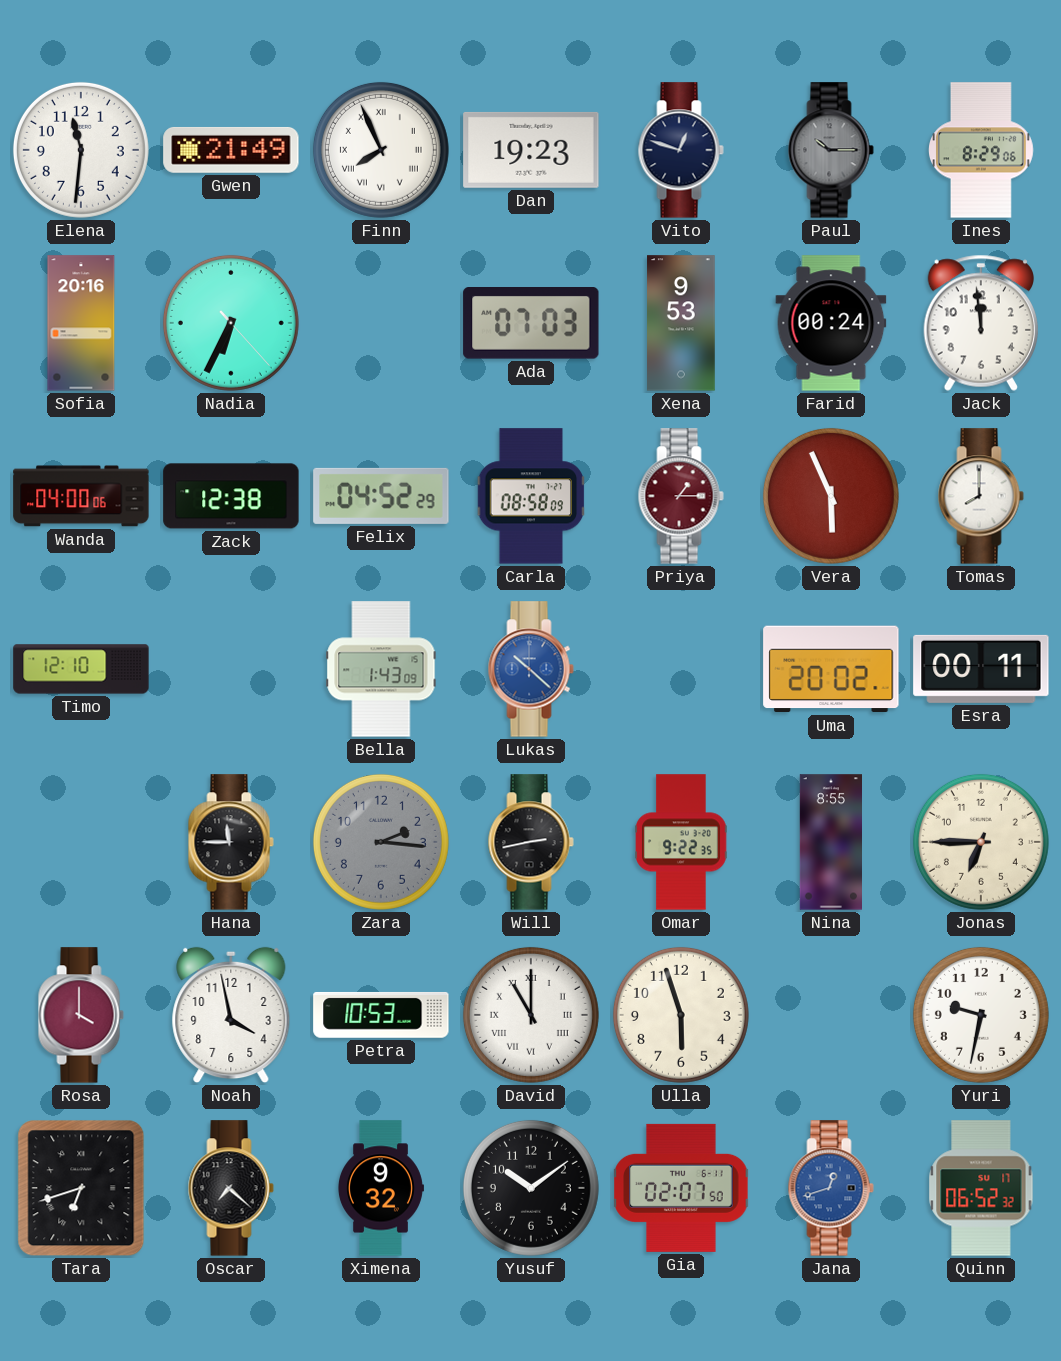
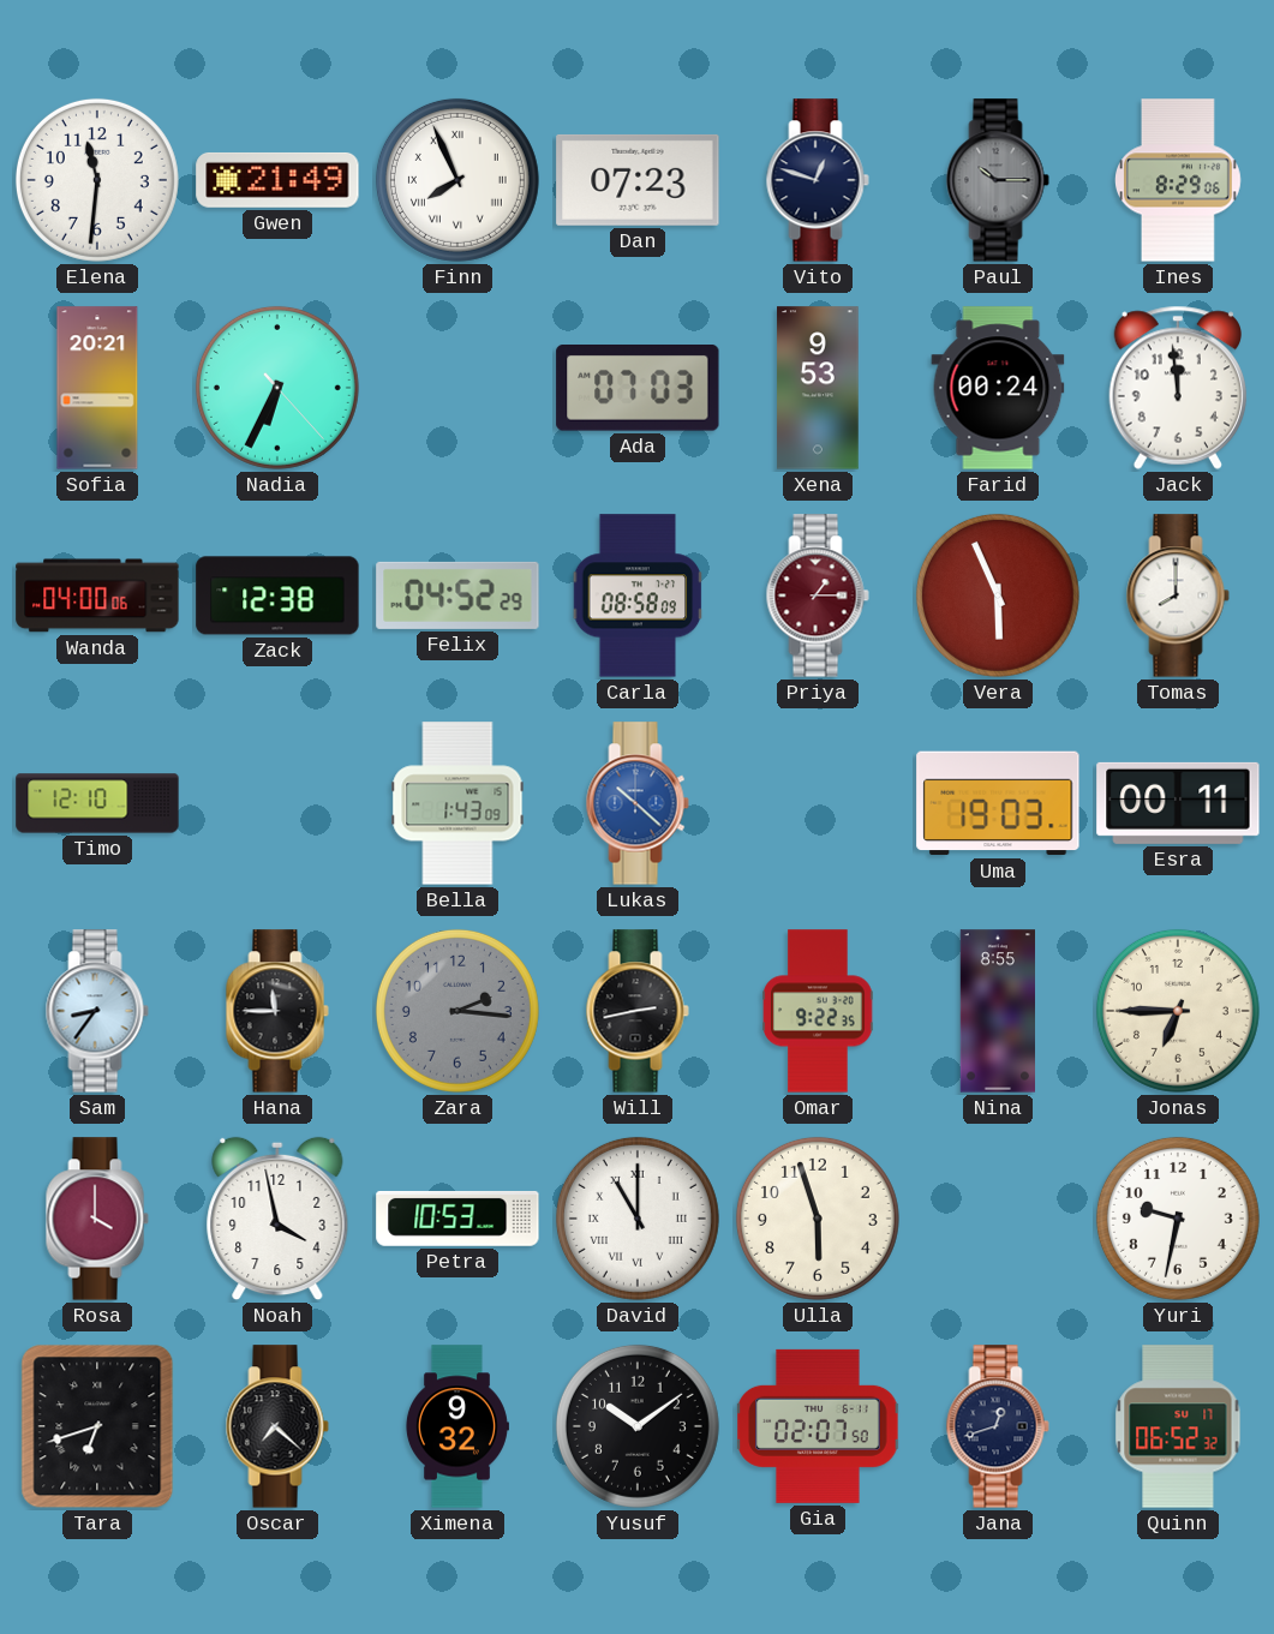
Dan: 19:23 -> 07:23 (638, 180)
Sofia: 20:16 -> 20:21 (97, 388)
Uma: 20:02 -> 19:03 (998, 803)
Sam: none -> 8:36 (97, 1011)
Jana dial: blue -> navy (998, 1426)
